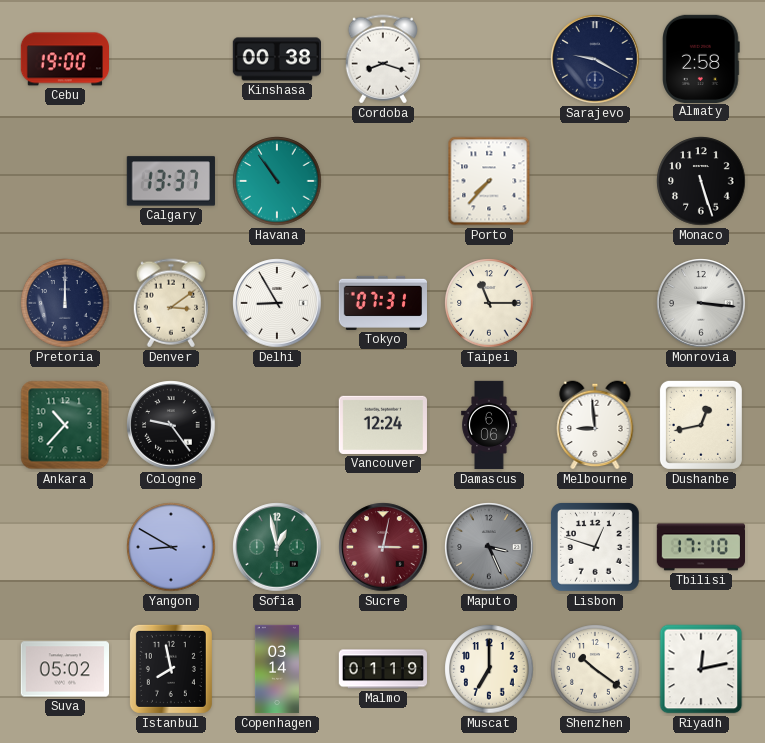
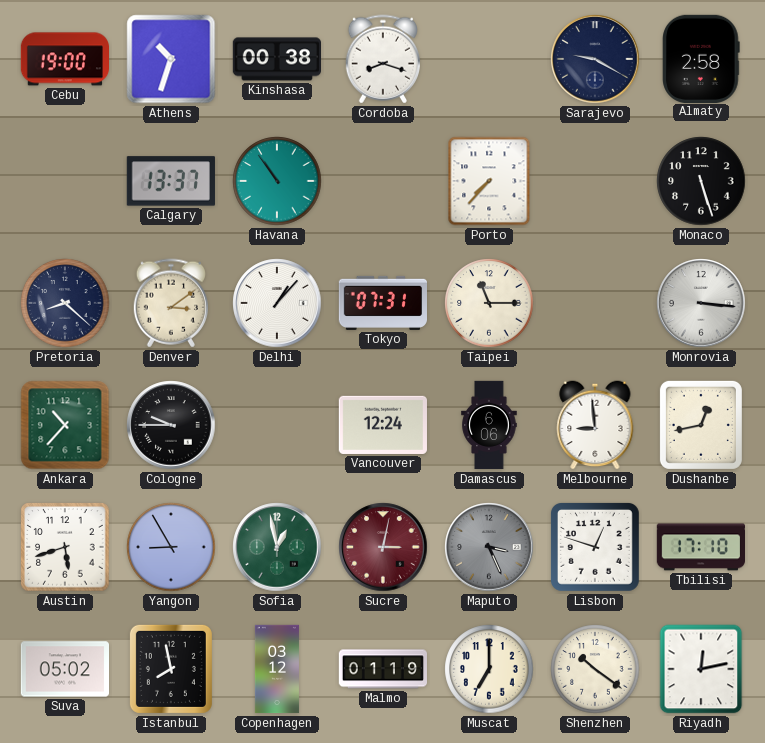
Athens: none -> 10:33 (171, 59)
Pretoria: 12:00 -> 8:22 (65, 303)
Delhi: 8:55 -> 1:07 (277, 303)
Cologne: 9:24 -> 9:45 (171, 425)
Austin: none -> 5:42 (65, 547)
Yangon: 8:50 -> 8:55 (171, 547)
Copenhagen: 03:14 -> 03:12 (277, 669)
